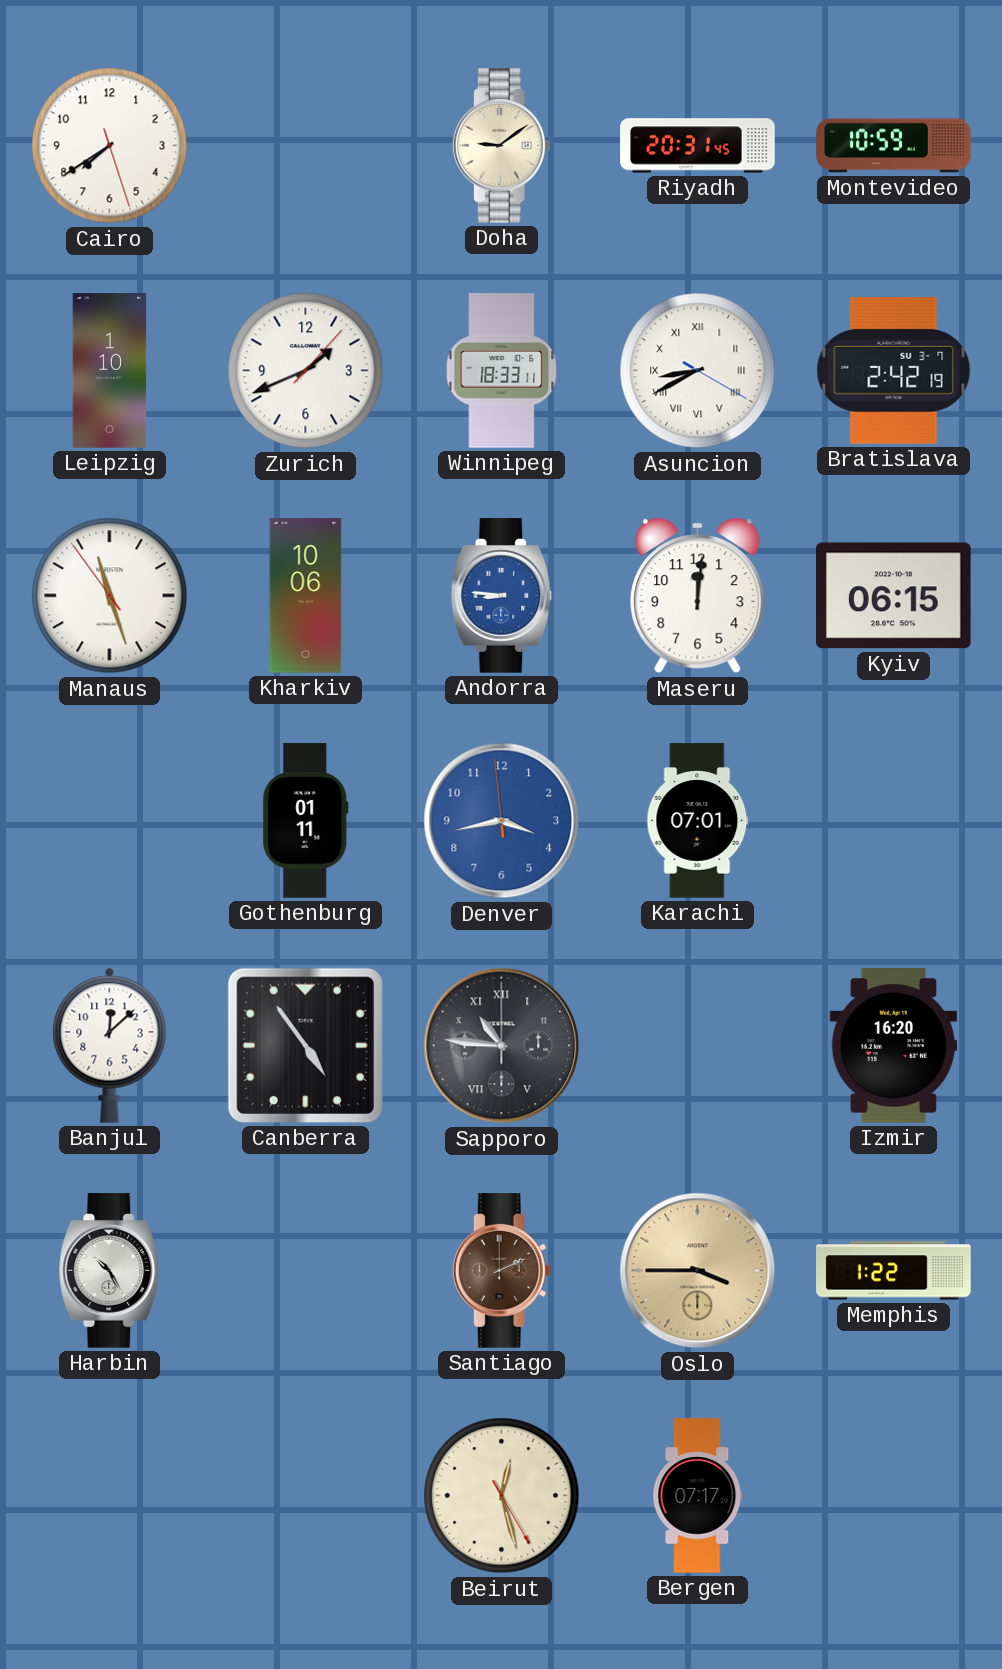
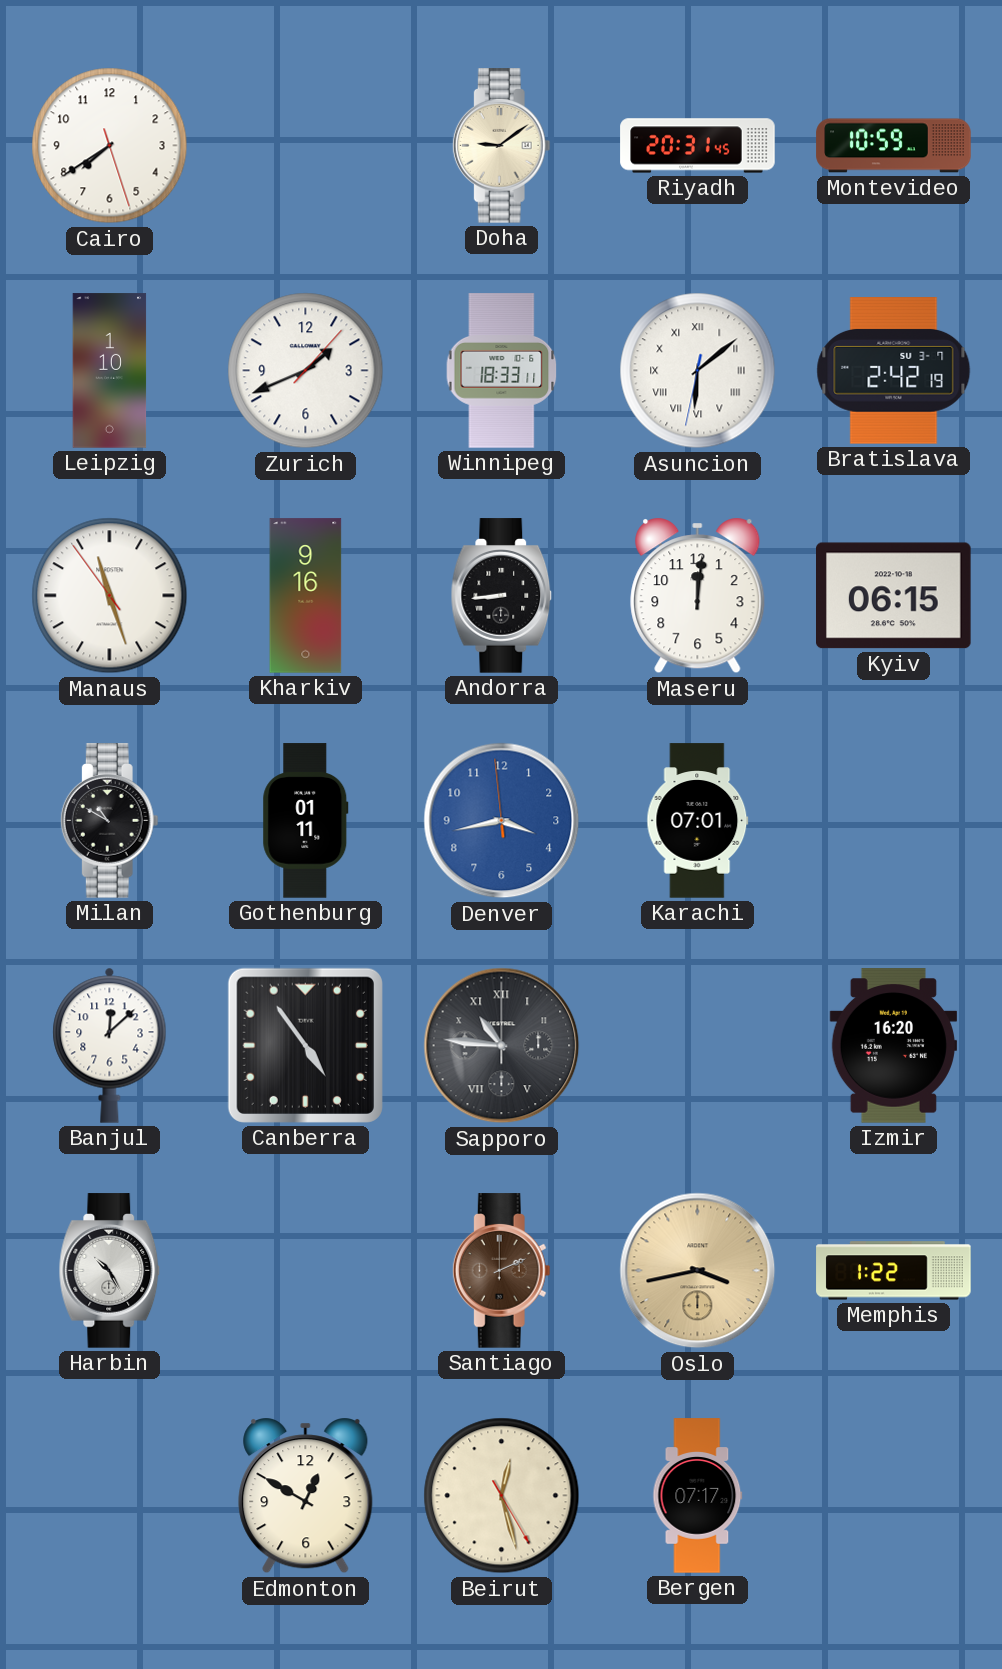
Asuncion: 8:40 -> 6:08 (698, 371)
Kharkiv: 10:06 -> 9:16 (306, 596)
Andorra: 8:46 -> 8:44 (502, 596)
Andorra dial: blue -> black (502, 596)
Milan: none -> 10:50 (109, 821)
Oslo: 3:45 -> 3:43 (698, 1271)
Edmonton: none -> 12:50 (306, 1496)
